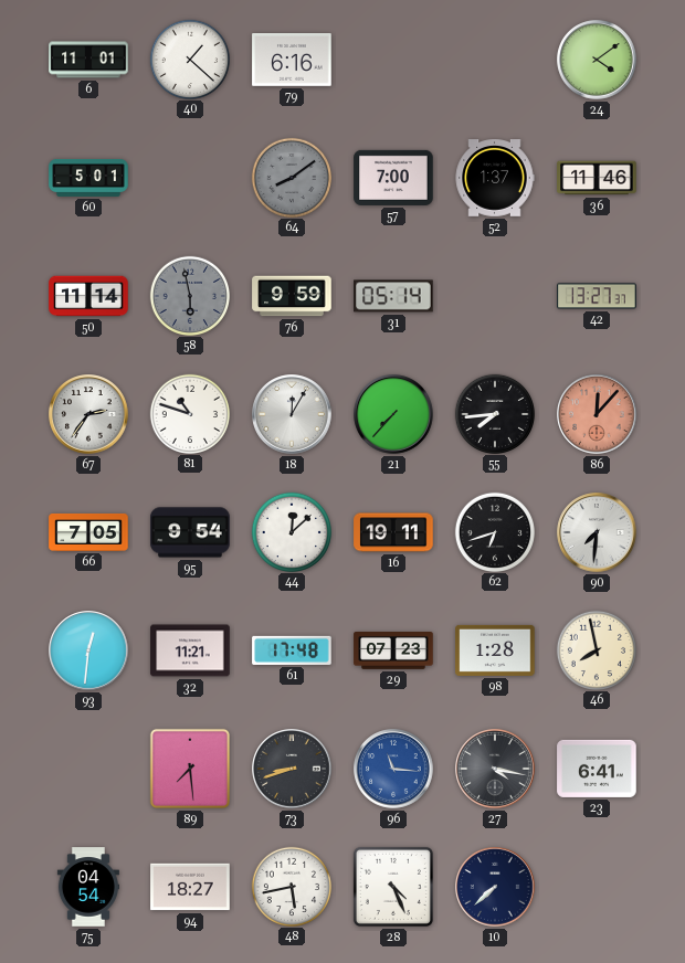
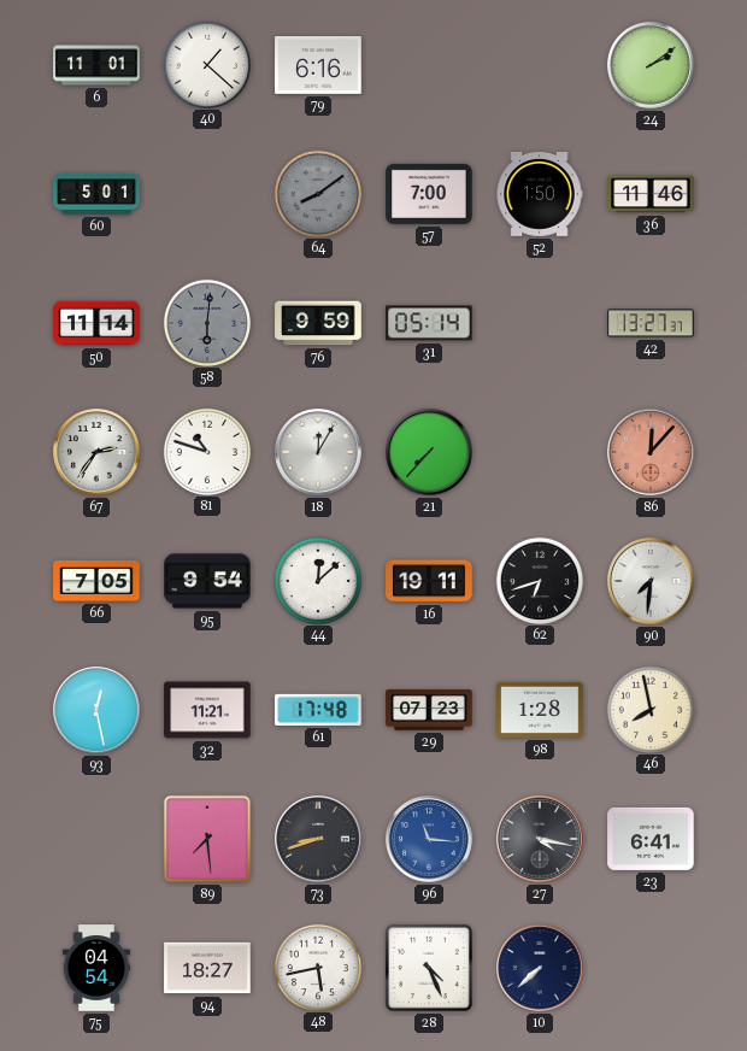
24: 4:09 -> 2:09 (651, 65)
52: 1:37 -> 1:50 (540, 195)
58: 5:58 -> 6:01 (206, 322)
55: 7:44 -> none (494, 413)
93: 12:31 -> 12:28 (96, 710)
